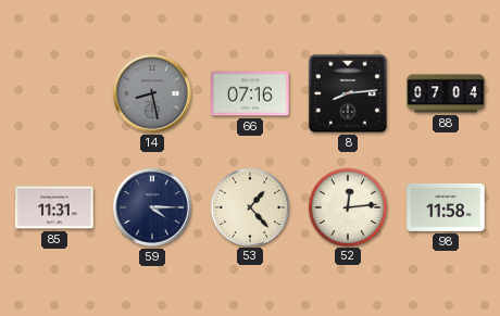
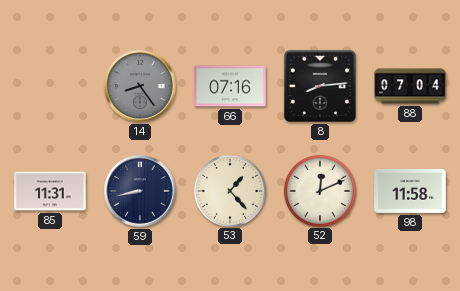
14: 8:28 -> 8:24 (140, 86)
59: 4:15 -> 8:43 (140, 191)
52: 12:14 -> 12:11 (319, 190)
